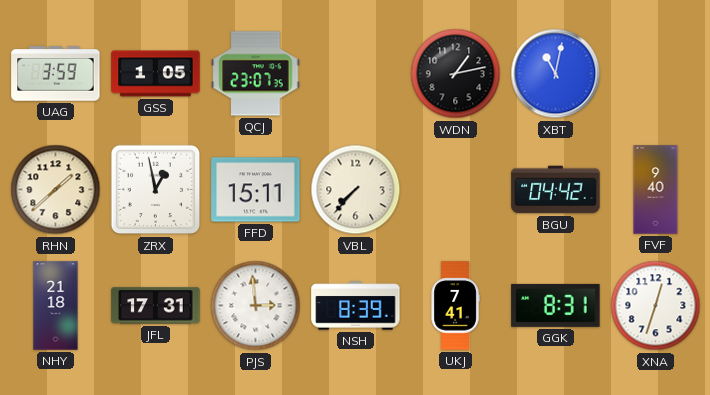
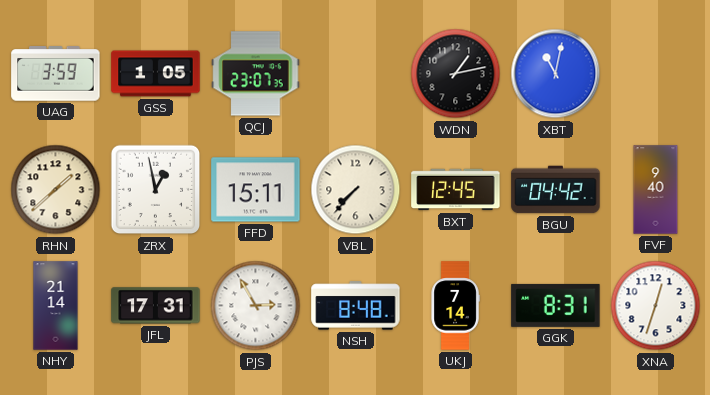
BXT: none -> 12:45 (456, 190)
NHY: 21:18 -> 21:14 (56, 306)
PJS: 2:59 -> 2:55 (256, 306)
NSH: 8:39 -> 8:48 (356, 306)
UKJ: 7:41 -> 7:14 (455, 306)
